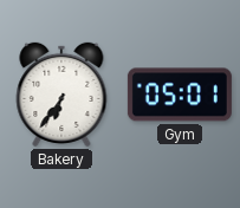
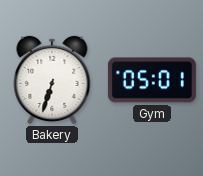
Bakery: 6:36 -> 6:33 (52, 80)
